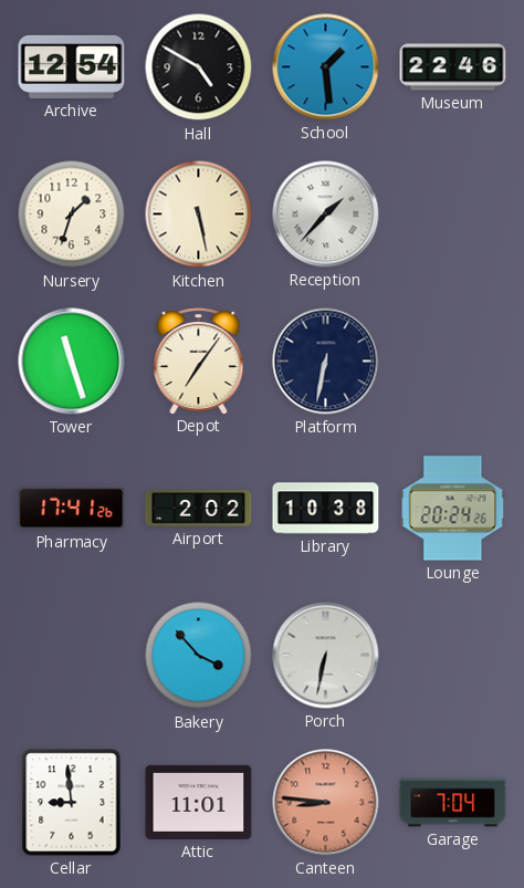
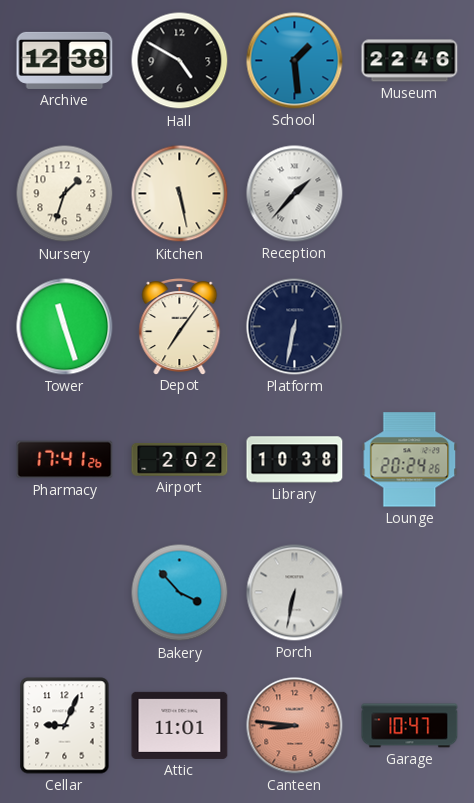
Archive: 12:54 -> 12:38 (65, 60)
Cellar: 8:59 -> 9:04 (65, 726)
Garage: 7:04 -> 10:47 (410, 726)
